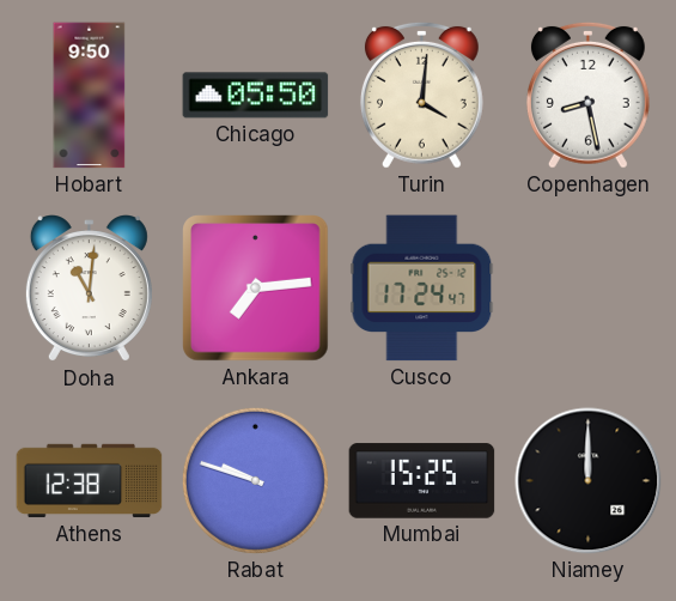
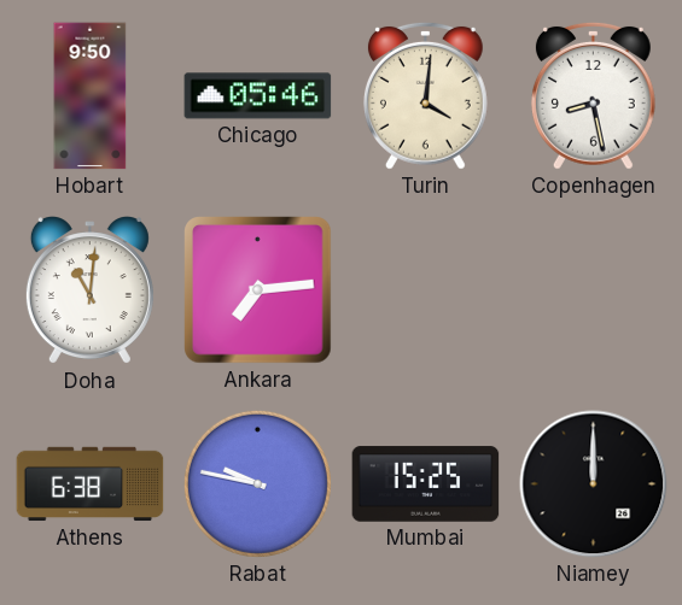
Chicago: 05:50 -> 05:46 (258, 96)
Cusco: 17:24 -> none (422, 289)
Athens: 12:38 -> 6:38 (91, 484)
Rabat: 9:48 -> 9:47 (257, 483)
